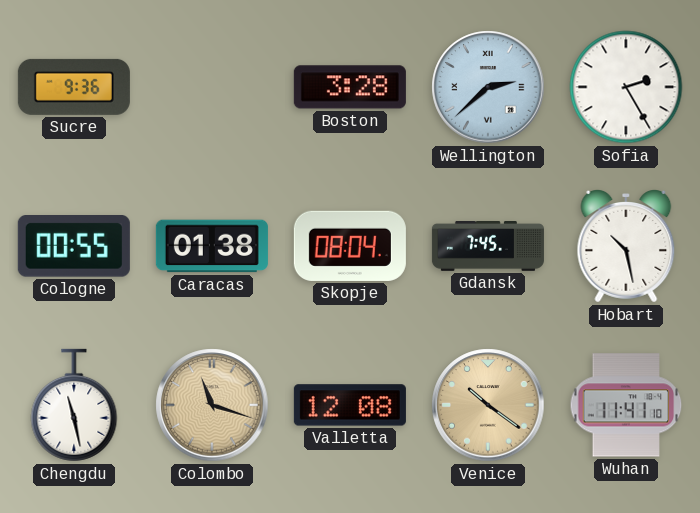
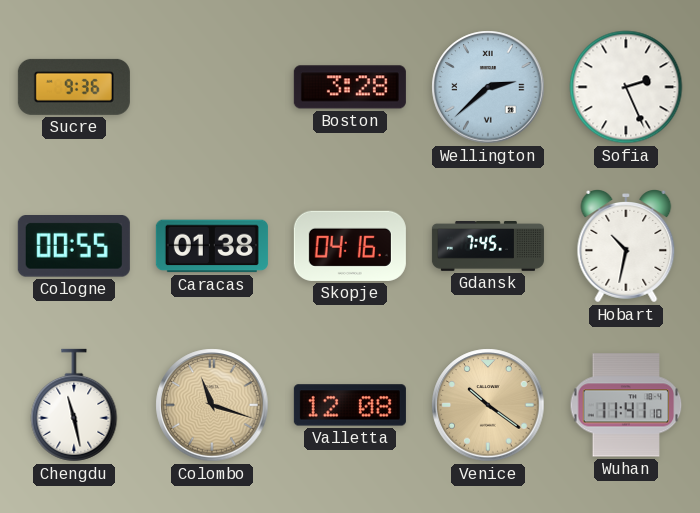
Sofia: 2:25 -> 2:26 (626, 87)
Skopje: 08:04 -> 04:16 (350, 246)
Hobart: 10:28 -> 10:32 (626, 247)
